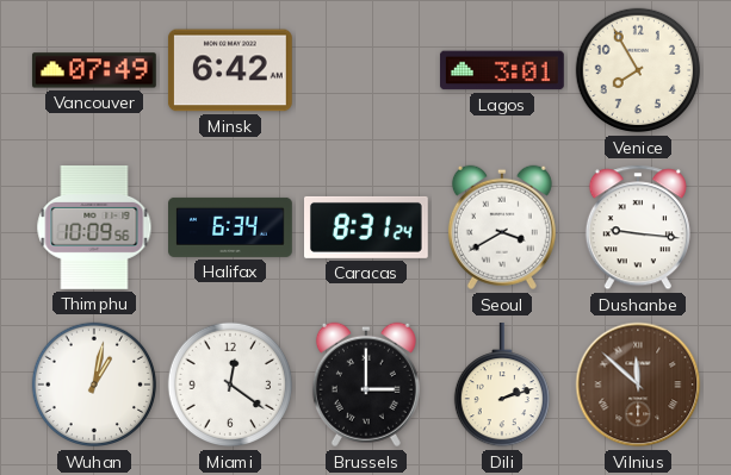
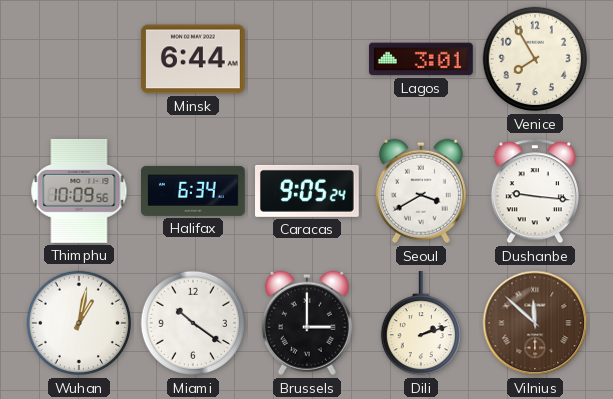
Vancouver: 07:49 -> none (94, 70)
Minsk: 6:42 -> 6:44 (193, 59)
Caracas: 8:31 -> 9:05 (308, 191)
Miami: 12:21 -> 10:21 (193, 323)
